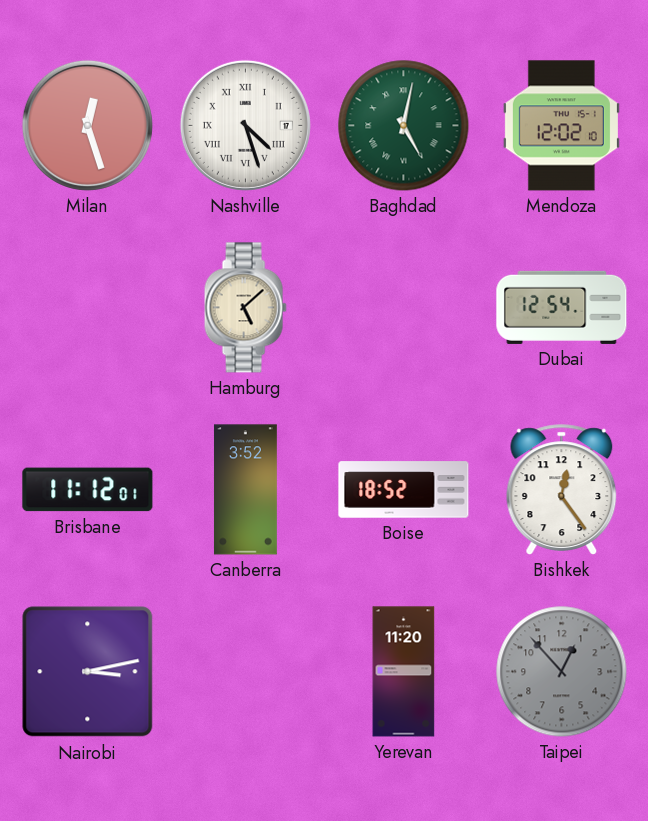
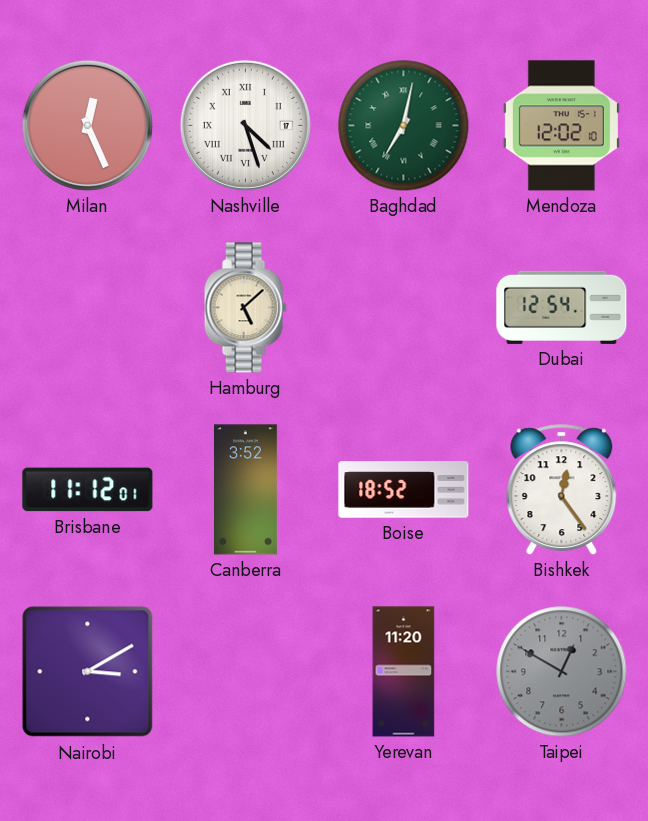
Milan: 12:27 -> 12:26 (87, 125)
Baghdad: 5:02 -> 7:02 (404, 126)
Nairobi: 3:13 -> 3:10 (88, 672)
Taipei: 12:53 -> 12:50 (562, 672)
